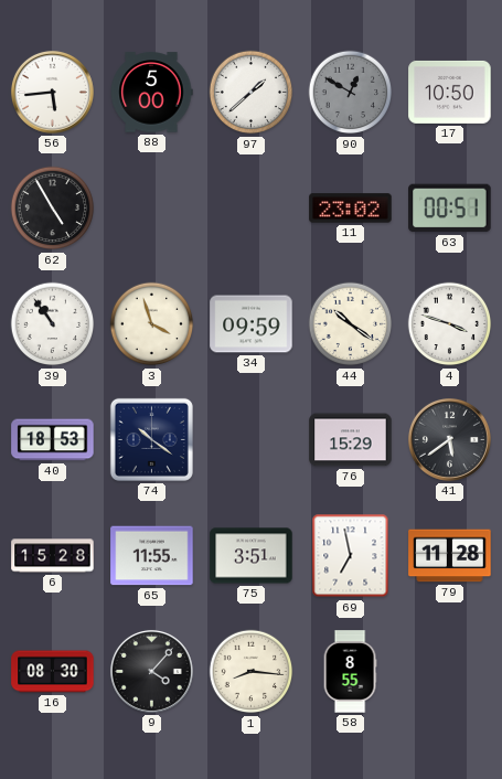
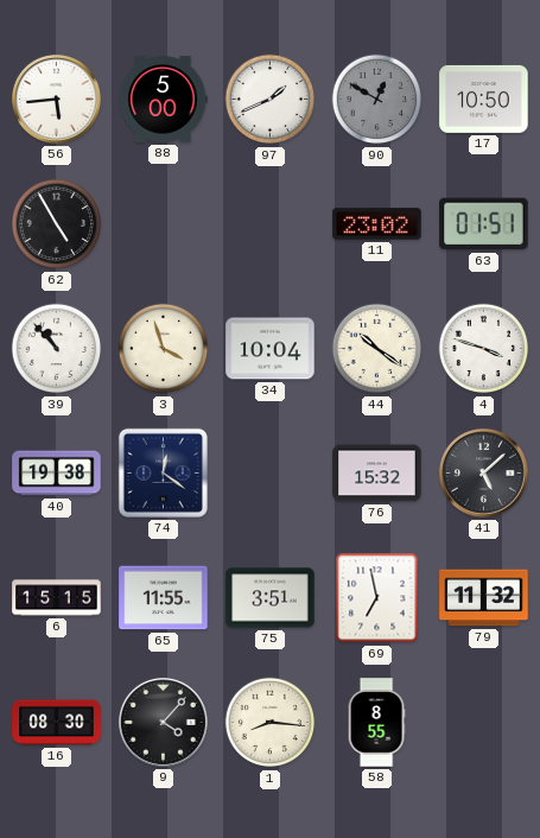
97: 1:38 -> 1:41 (271, 100)
63: 00:51 -> 01:51 (484, 224)
39: 10:54 -> 10:53 (57, 349)
34: 09:59 -> 10:04 (271, 349)
40: 18:53 -> 19:38 (57, 474)
74: 10:21 -> 12:21 (163, 472)
76: 15:29 -> 15:32 (377, 474)
41: 5:39 -> 5:08 (483, 472)
6: 15:28 -> 15:15 (57, 598)
79: 11:28 -> 11:32 (484, 598)
